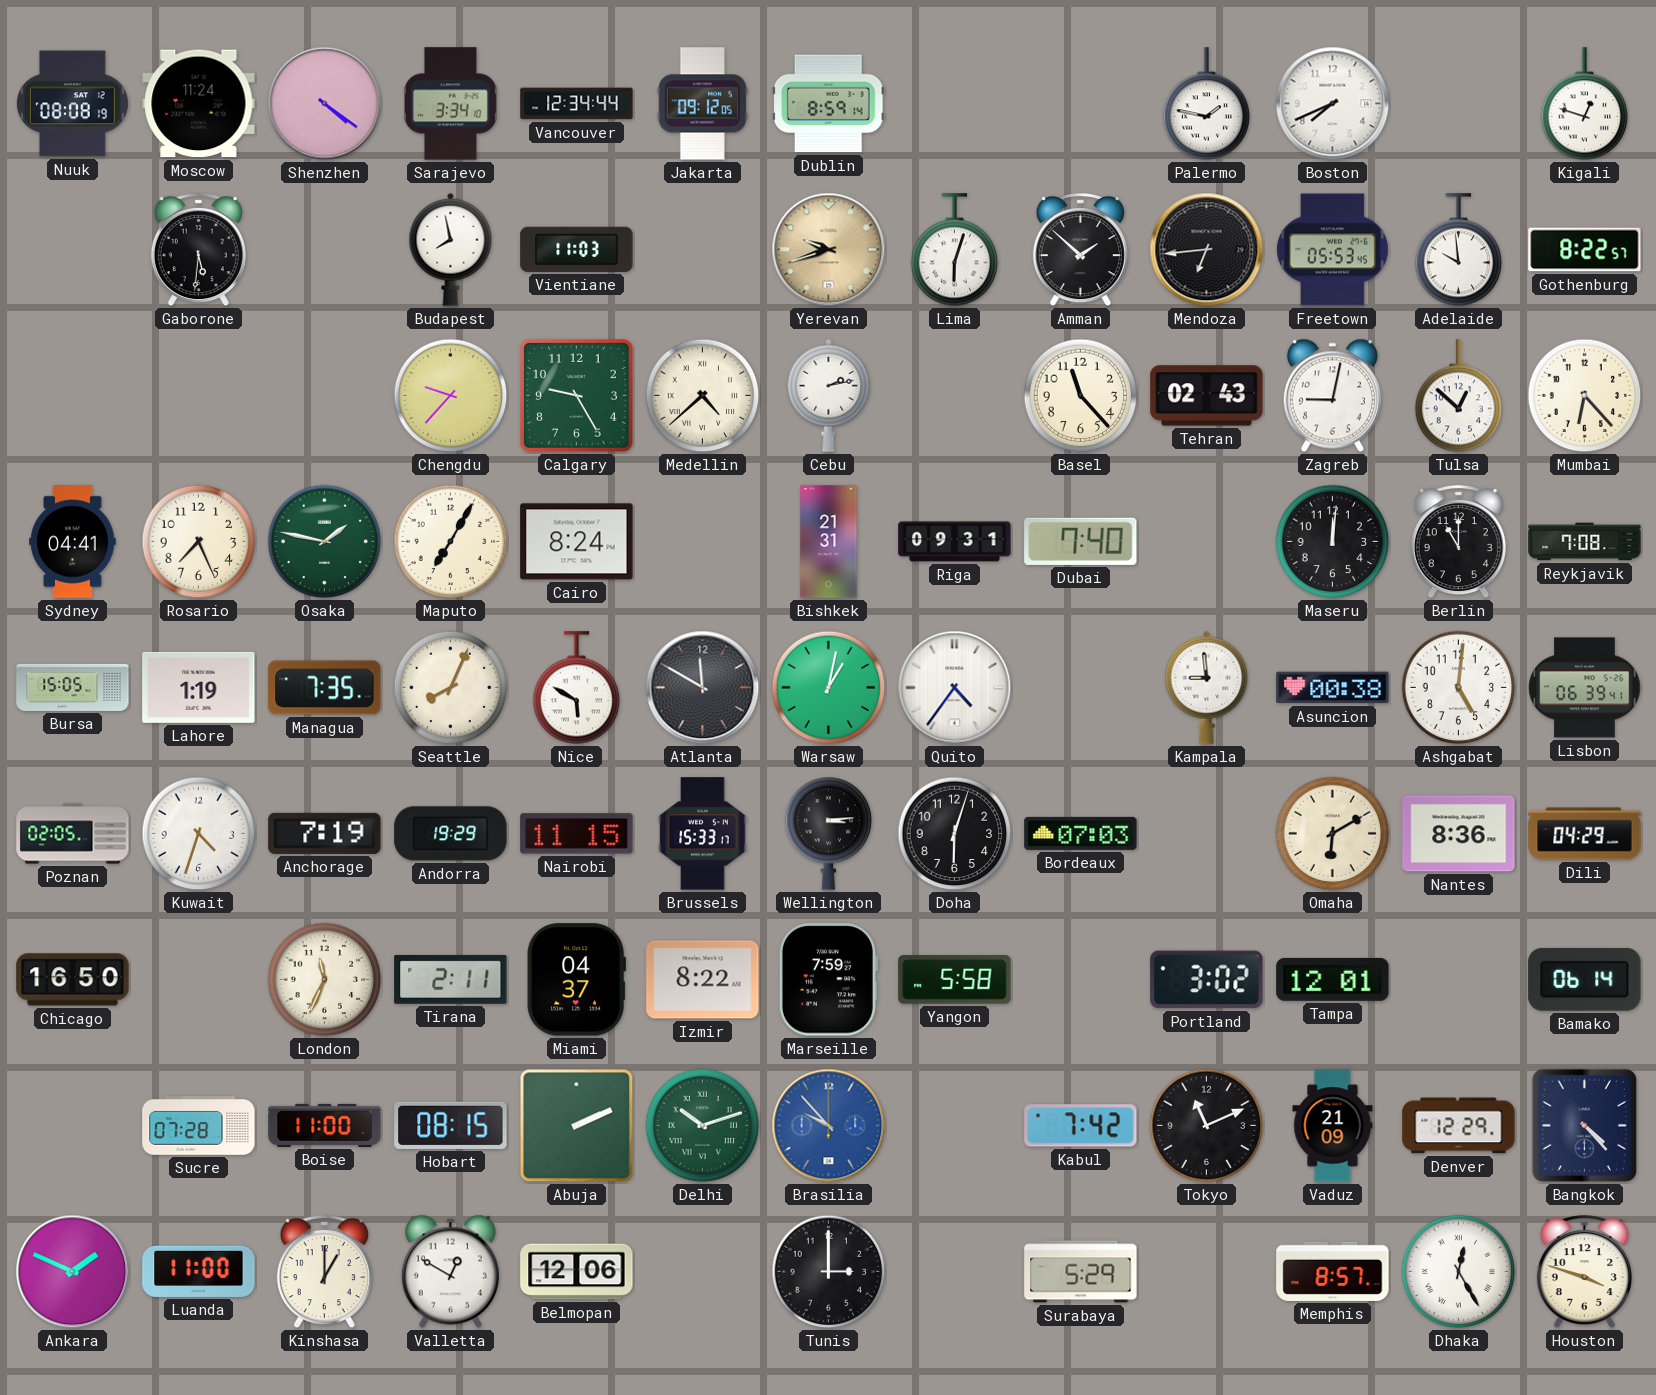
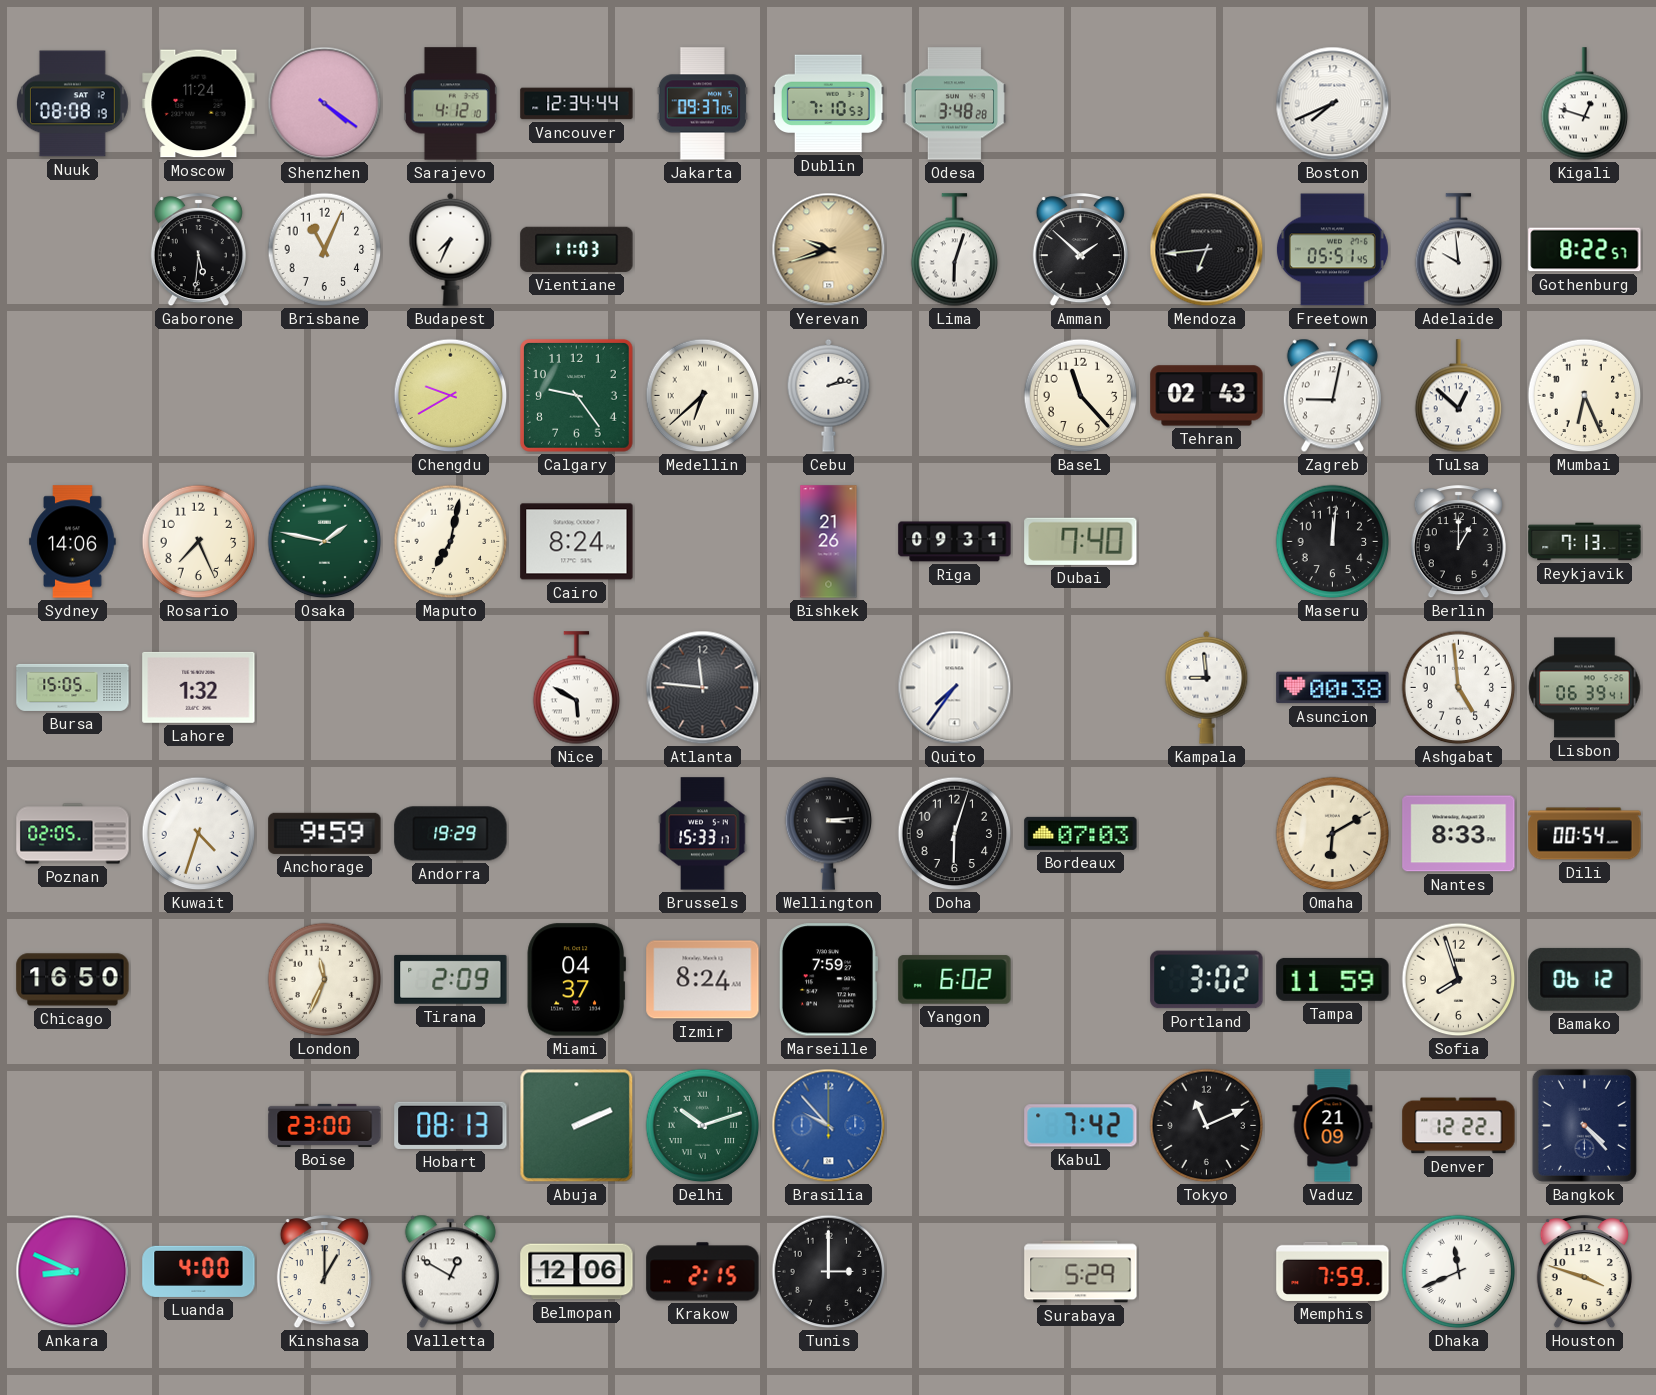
Sarajevo: 3:34 -> 4:12 (450, 104)
Jakarta: 09:12 -> 09:37 (702, 104)
Dublin: 8:59 -> 7:10 (828, 104)
Odesa: none -> 3:48 (954, 104)
Palermo: 1:47 -> none (1207, 104)
Brisbane: none -> 11:04 (325, 250)
Budapest: 7:58 -> 7:34 (451, 249)
Freetown: 05:53 -> 05:51 (1332, 250)
Chengdu: 9:37 -> 9:40 (451, 396)
Calgary: 9:25 -> 9:24 (576, 395)
Medellin: 4:38 -> 6:38 (703, 396)
Mumbai: 6:23 -> 6:26 (1585, 396)
Sydney: 04:41 -> 14:06 (73, 542)
Maputo: 7:05 -> 7:02 (451, 542)
Bishkek: 21:31 -> 21:26 (829, 542)
Berlin: 11:00 -> 1:00 (1458, 543)
Reykjavik: 7:08 -> 7:13 (1585, 542)
Lahore: 1:19 -> 1:32 (199, 687)
Managua: 7:35 -> none (325, 688)
Seattle: 8:04 -> none (451, 688)
Atlanta: 11:50 -> 11:46 (703, 688)
Warsaw: 1:02 -> none (829, 688)
Quito: 4:36 -> 7:36 (955, 688)
Ashgabat: 5:01 -> 4:59 (1459, 688)
Anchorage: 7:19 -> 9:59 (325, 833)
Nairobi: 11:15 -> none (577, 834)
Nantes: 8:36 -> 8:33 (1459, 834)
Dili: 04:29 -> 00:54 (1585, 834)
Tirana: 2:11 -> 2:09 (451, 979)
Izmir: 8:22 -> 8:24 (703, 980)
Yangon: 5:58 -> 6:02 (955, 980)
Tampa: 12:01 -> 11:59 (1333, 979)
Sofia: none -> 7:57 (1459, 980)
Bamako: 06:14 -> 06:12 (1585, 979)
Sucre: 07:28 -> none (199, 1126)
Boise: 11:00 -> 23:00 (325, 1125)
Hobart: 08:15 -> 08:13 (451, 1125)
Denver: 12:29 -> 12:22 (1459, 1126)
Ankara: 1:49 -> 8:49 (73, 1272)
Luanda: 11:00 -> 4:00 (199, 1271)
Krakow: none -> 2:15 (703, 1272)
Memphis: 8:57 -> 7:59 (1333, 1271)
Dhaka: 12:25 -> 11:41 (1459, 1272)
